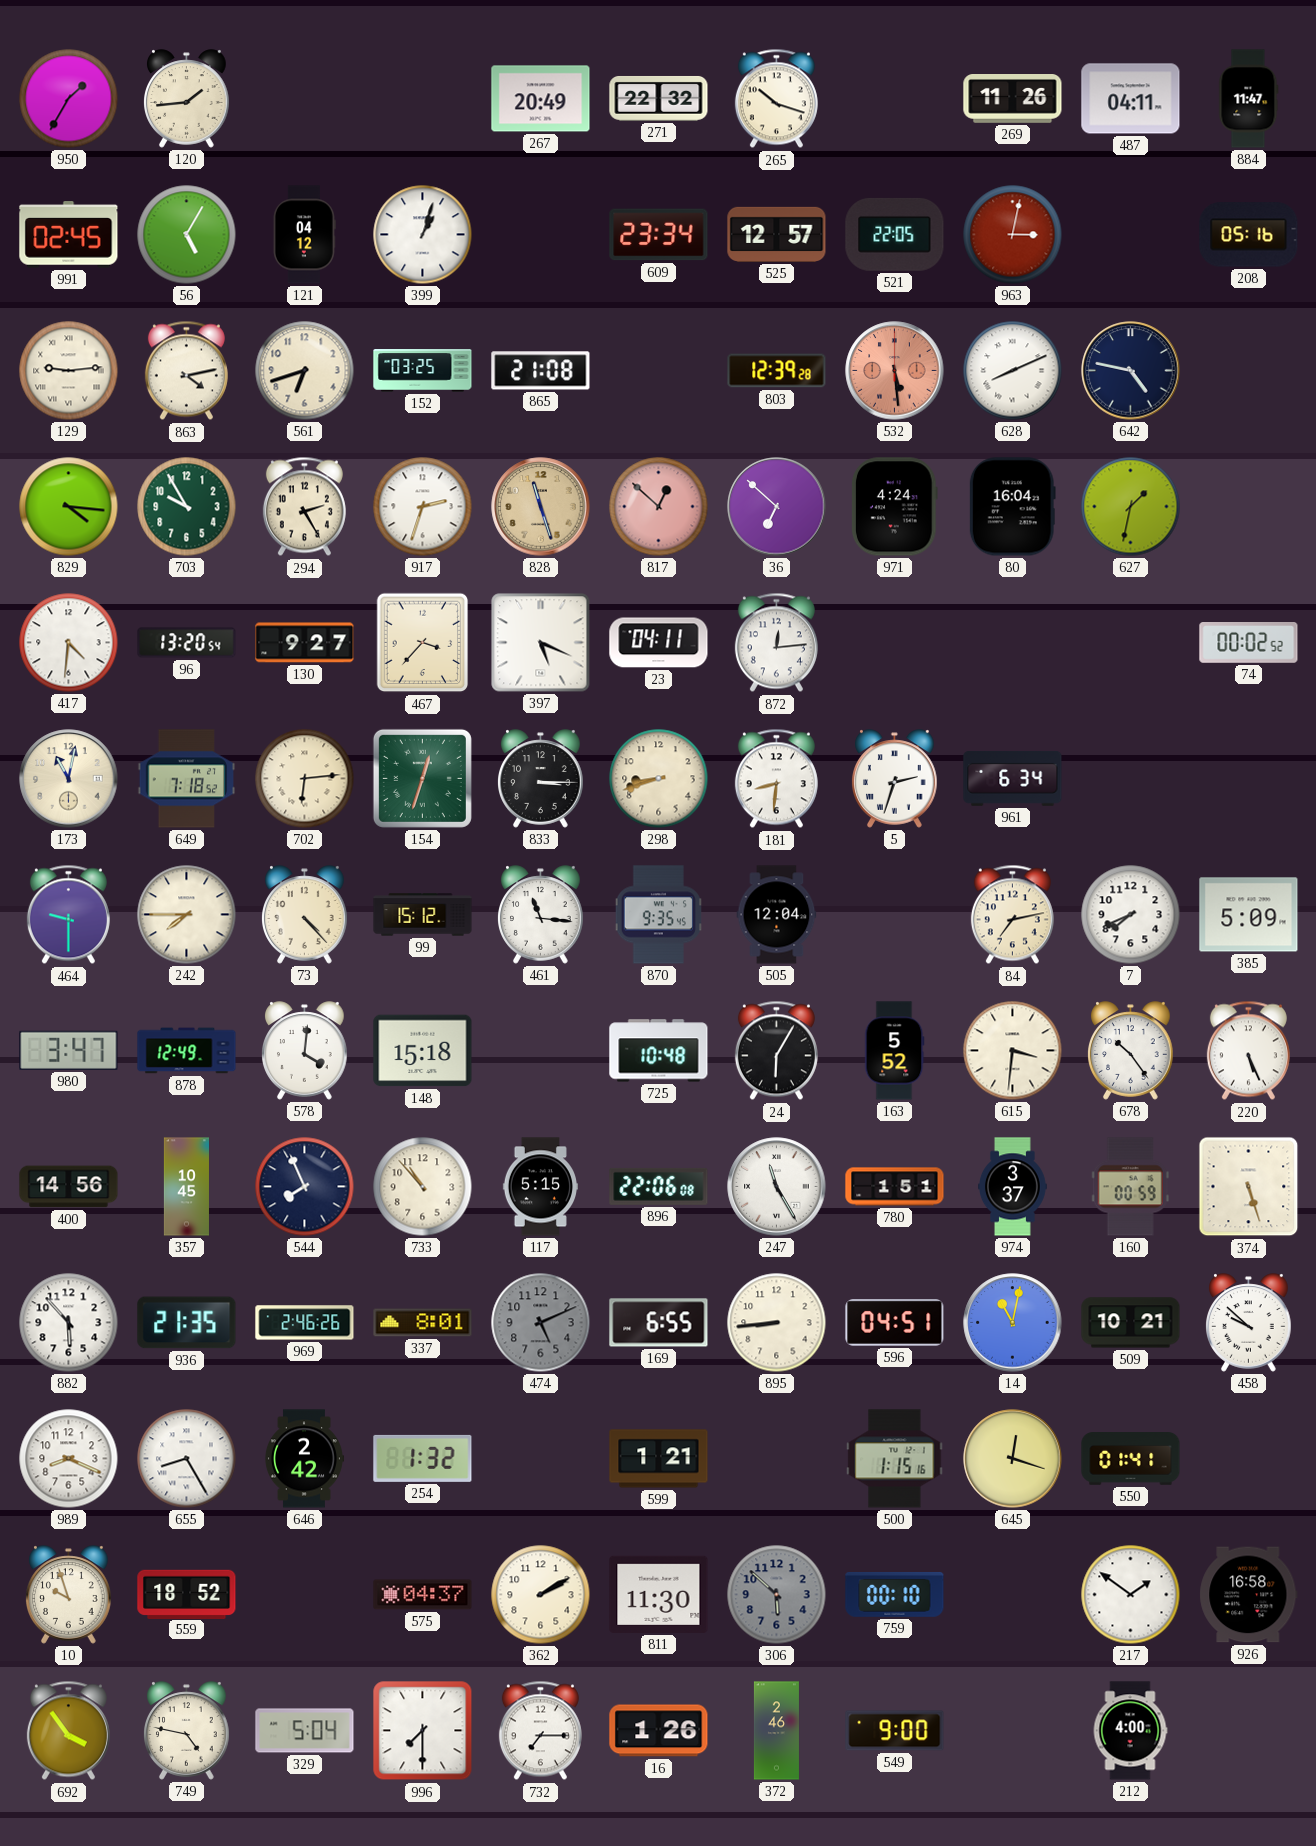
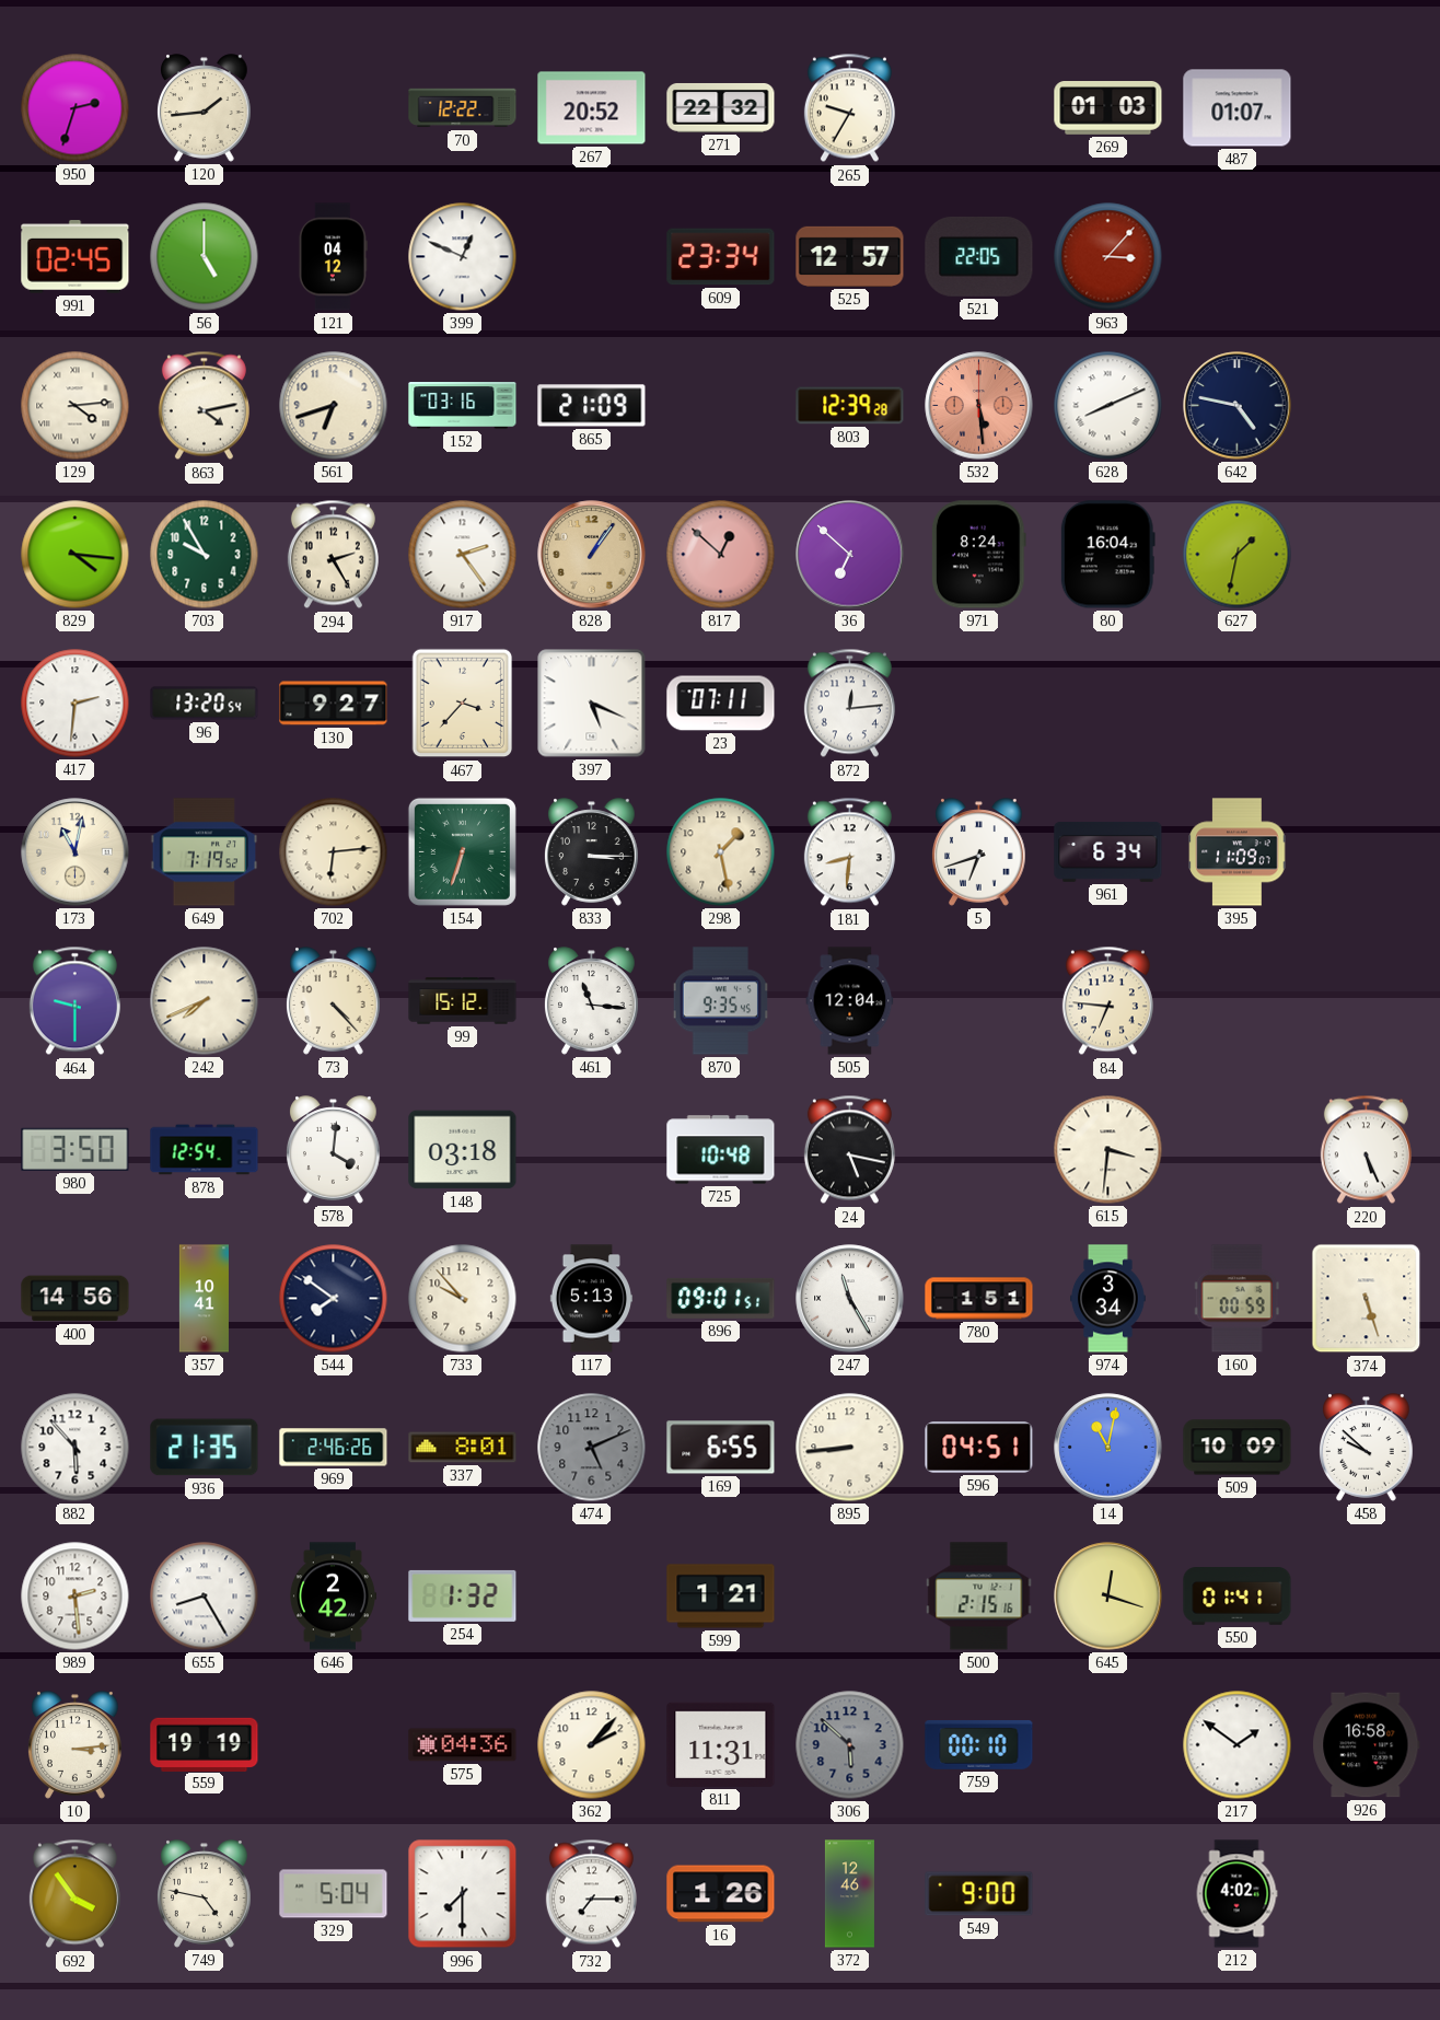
950: 1:35 -> 2:33 (76, 108)
70: none -> 12:22 (463, 108)
267: 20:49 -> 20:52 (592, 108)
265: 10:18 -> 9:35 (849, 108)
269: 11:26 -> 01:03 (1108, 108)
487: 04:11 -> 01:07 (1238, 108)
884: 11:47 -> none (1249, 99)
56: 5:05 -> 5:00 (205, 257)
399: 1:03 -> 12:49 (463, 257)
963: 3:02 -> 3:07 (1108, 257)
208: 05:16 -> none (1249, 235)
129: 9:14 -> 4:14 (76, 406)
152: 03:25 -> 03:16 (463, 406)
865: 21:08 -> 21:09 (592, 406)
917: 2:33 -> 2:24 (463, 555)
828: 11:27 -> 1:06 (592, 555)
971: 4:24 -> 8:24 (978, 555)
417: 4:31 -> 2:31 (76, 704)
23: 04:11 -> 07:11 (721, 704)
74: 00:02 -> none (1249, 643)
649: 7:18 -> 7:19 (205, 852)
154: 12:33 -> 6:33 (462, 851)
298: 8:42 -> 1:28 (721, 852)
5: 2:33 -> 6:42 (979, 852)
395: none -> 11:09 (1238, 852)
242: 7:45 -> 7:41 (205, 1001)
84: 7:13 -> 6:46 (1107, 1001)
7: 7:41 -> none (1131, 915)
385: 5:09 -> none (1249, 915)
980: 3:47 -> 3:50 (76, 1149)
878: 12:49 -> 12:54 (205, 1150)
148: 15:18 -> 03:18 (463, 1150)
24: 6:05 -> 5:17 (849, 1150)
163: 5:52 -> none (895, 1051)
678: 10:24 -> none (1131, 1051)
357: 10:45 -> 10:41 (204, 1299)
544: 7:56 -> 7:51 (334, 1299)
733: 10:53 -> 9:53 (463, 1299)
117: 5:15 -> 5:13 (591, 1299)
896: 22:06 -> 09:01 (721, 1298)
974: 3:37 -> 3:34 (1108, 1299)
509: 10:21 -> 10:09 (1238, 1448)
989: 8:19 -> 2:29 (76, 1597)
500: 1:15 -> 2:15 (979, 1597)
10: 9:57 -> 3:14 (76, 1745)
559: 18:52 -> 19:19 (205, 1744)
575: 04:37 -> 04:36 (463, 1745)
362: 2:10 -> 2:07 (592, 1745)
811: 11:30 -> 11:31 (721, 1744)
372: 2:46 -> 12:46 (849, 1894)
212: 4:00 -> 4:02 (1236, 1894)
